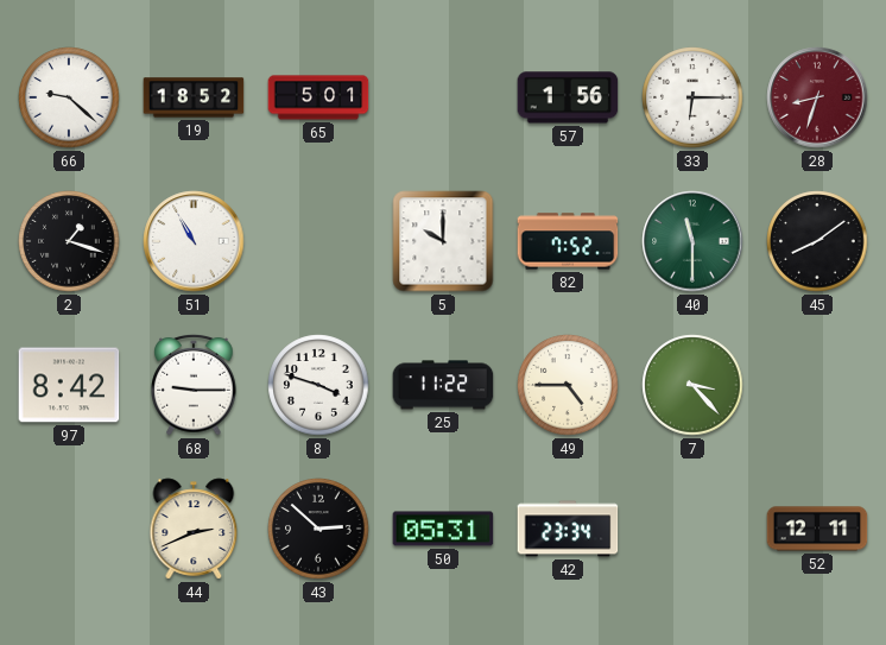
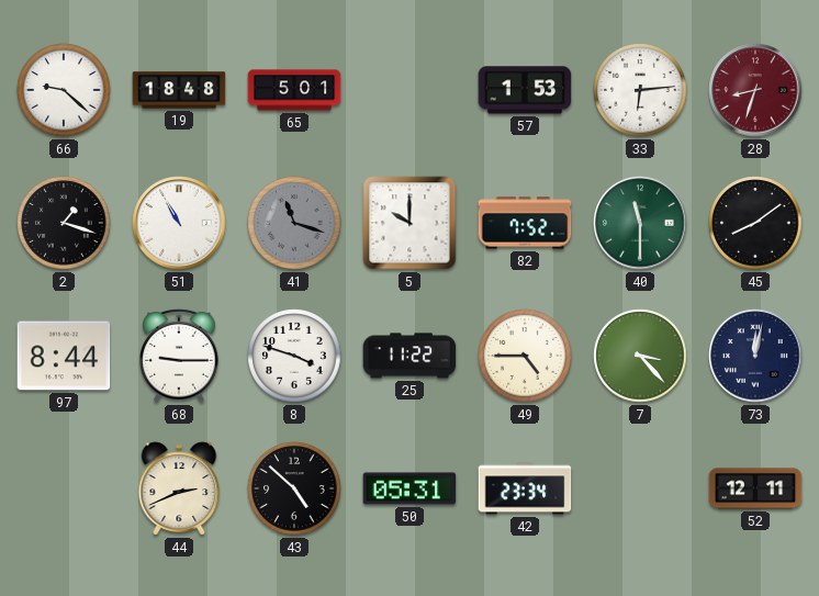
19: 18:52 -> 18:48 (179, 90)
57: 1:56 -> 1:53 (525, 90)
33: 6:15 -> 6:14 (640, 90)
41: none -> 11:18 (294, 223)
97: 8:42 -> 8:44 (64, 356)
73: none -> 12:02 (755, 356)
43: 2:52 -> 4:52 (294, 488)
